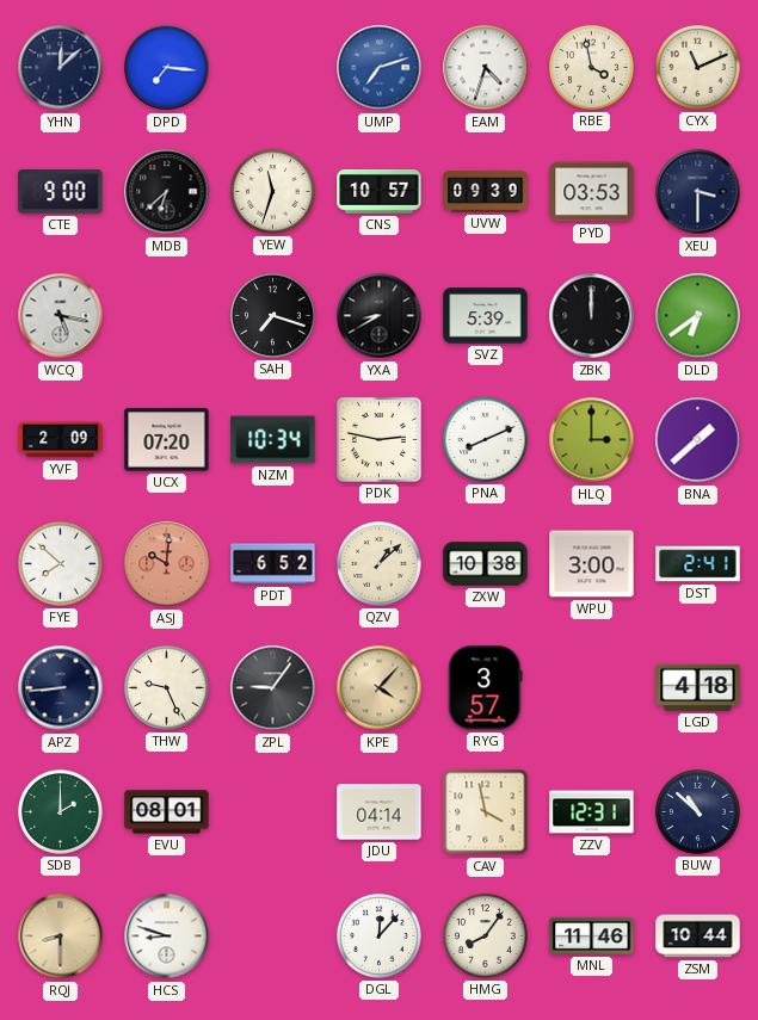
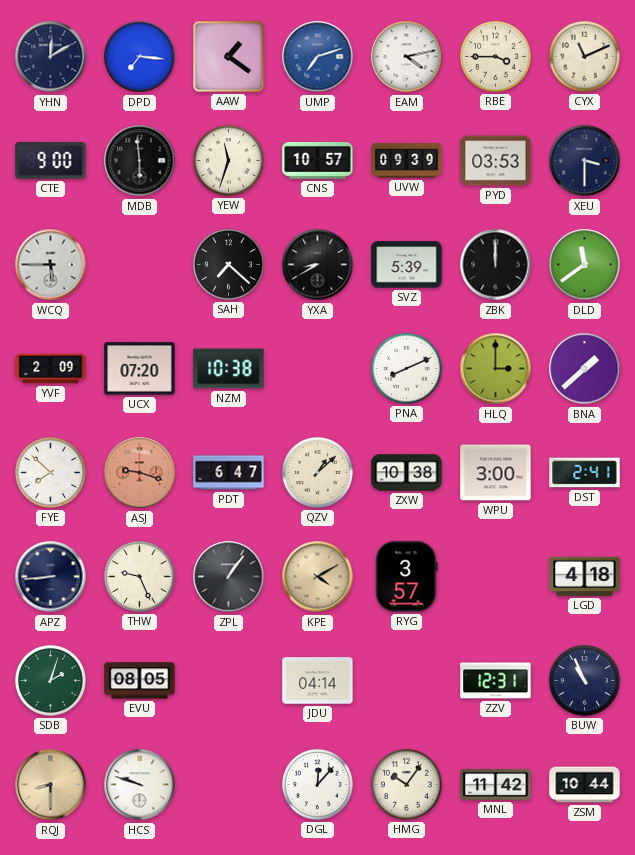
YHN: 12:08 -> 12:10 (51, 57)
AAW: none -> 1:21 (229, 57)
EAM: 4:33 -> 4:13 (407, 57)
RBE: 3:58 -> 3:45 (495, 56)
MDB: 6:38 -> 5:59 (140, 161)
WCQ: 5:17 -> 5:45 (51, 265)
SAH: 7:18 -> 7:22 (228, 264)
DLD: 6:39 -> 11:39 (585, 265)
NZM: 10:34 -> 10:38 (229, 369)
PDK: 2:47 -> none (378, 439)
ASJ: 10:01 -> 9:18 (140, 473)
PDT: 6:52 -> 6:47 (229, 473)
ZPL: 9:06 -> 1:06 (229, 577)
KPE: 4:07 -> 4:10 (318, 577)
SDB: 2:00 -> 2:03 (50, 680)
EVU: 08:01 -> 08:05 (140, 681)
CAV: 3:58 -> none (486, 812)
BUW: 10:52 -> 10:56 (584, 680)
HCS: 8:48 -> 9:48 (140, 785)
HMG: 8:06 -> 10:06 (406, 784)
MNL: 11:46 -> 11:42 (496, 784)
